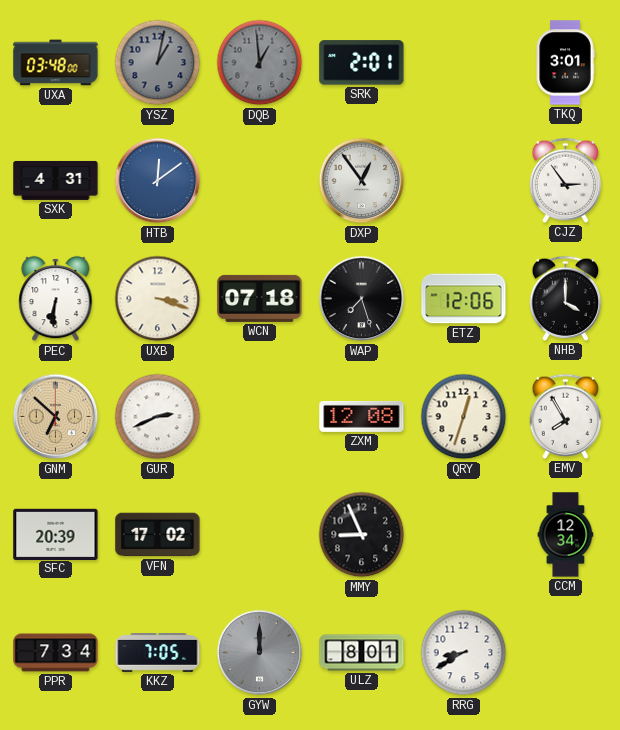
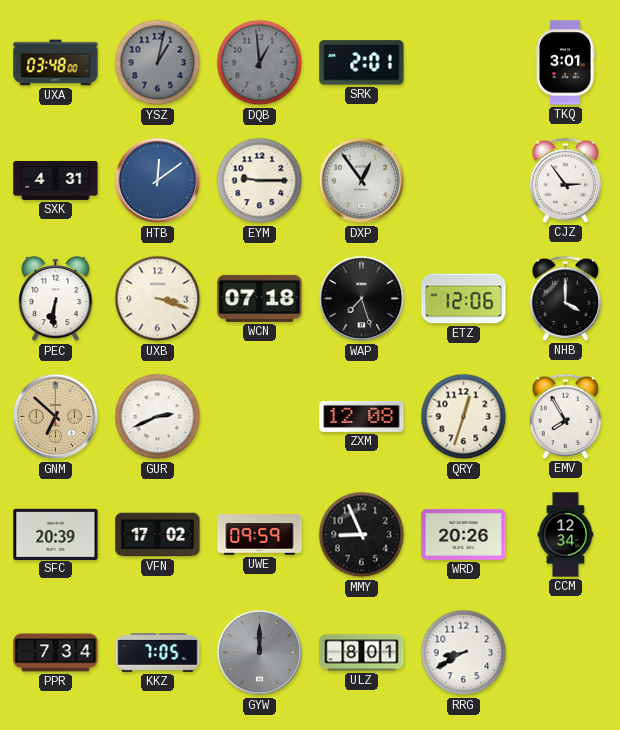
EYM: none -> 9:15 (260, 181)
UWE: none -> 09:59 (260, 535)
WRD: none -> 20:26 (464, 534)
